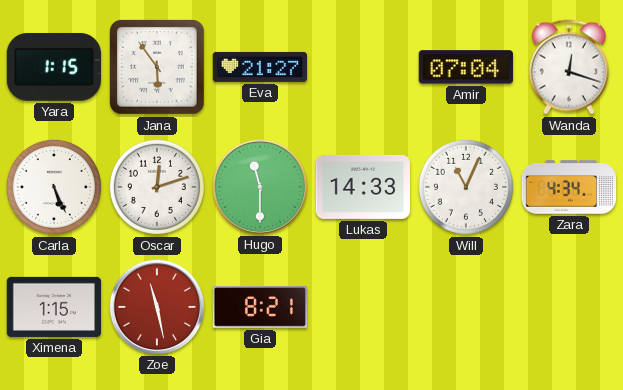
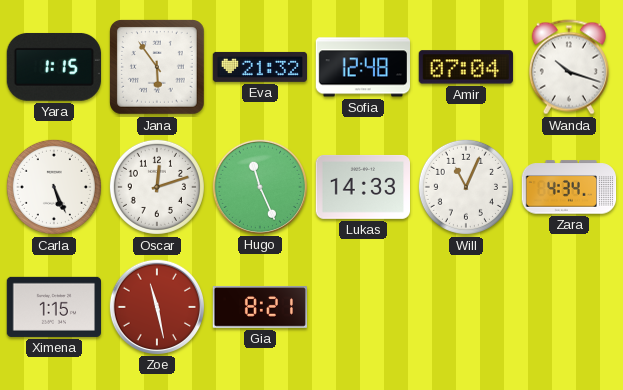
Eva: 21:27 -> 21:32 (259, 67)
Sofia: none -> 12:48 (363, 67)
Wanda: 12:18 -> 10:18 (569, 67)
Hugo: 11:30 -> 11:26 (259, 186)
